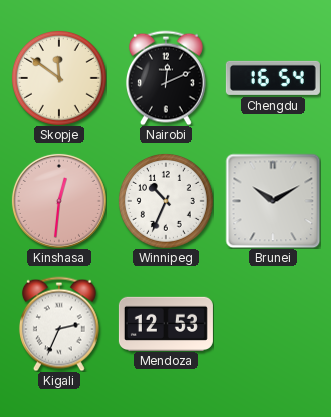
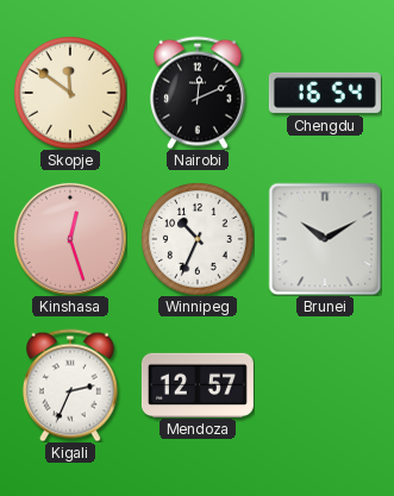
Kinshasa: 12:31 -> 12:27 (70, 239)
Mendoza: 12:53 -> 12:57 (198, 384)
